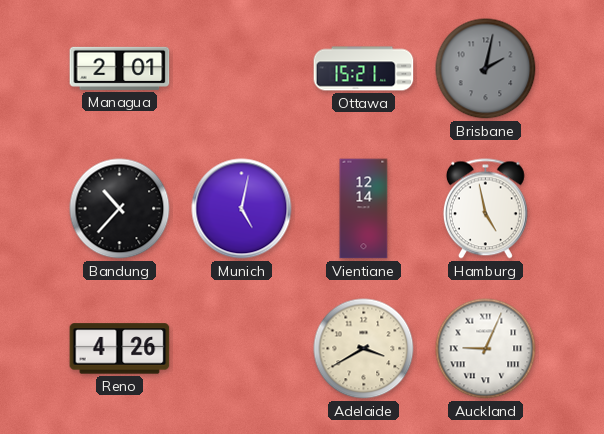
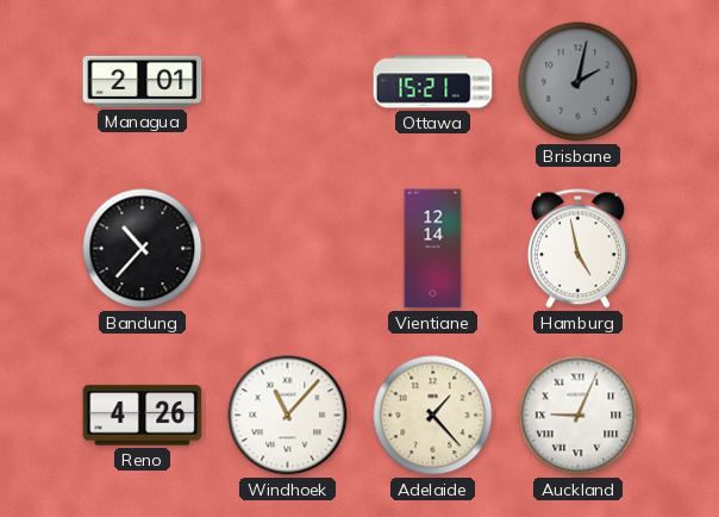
Munich: 5:02 -> none (242, 209)
Windhoek: none -> 11:07 (288, 416)
Adelaide: 3:40 -> 1:23 (433, 416)
